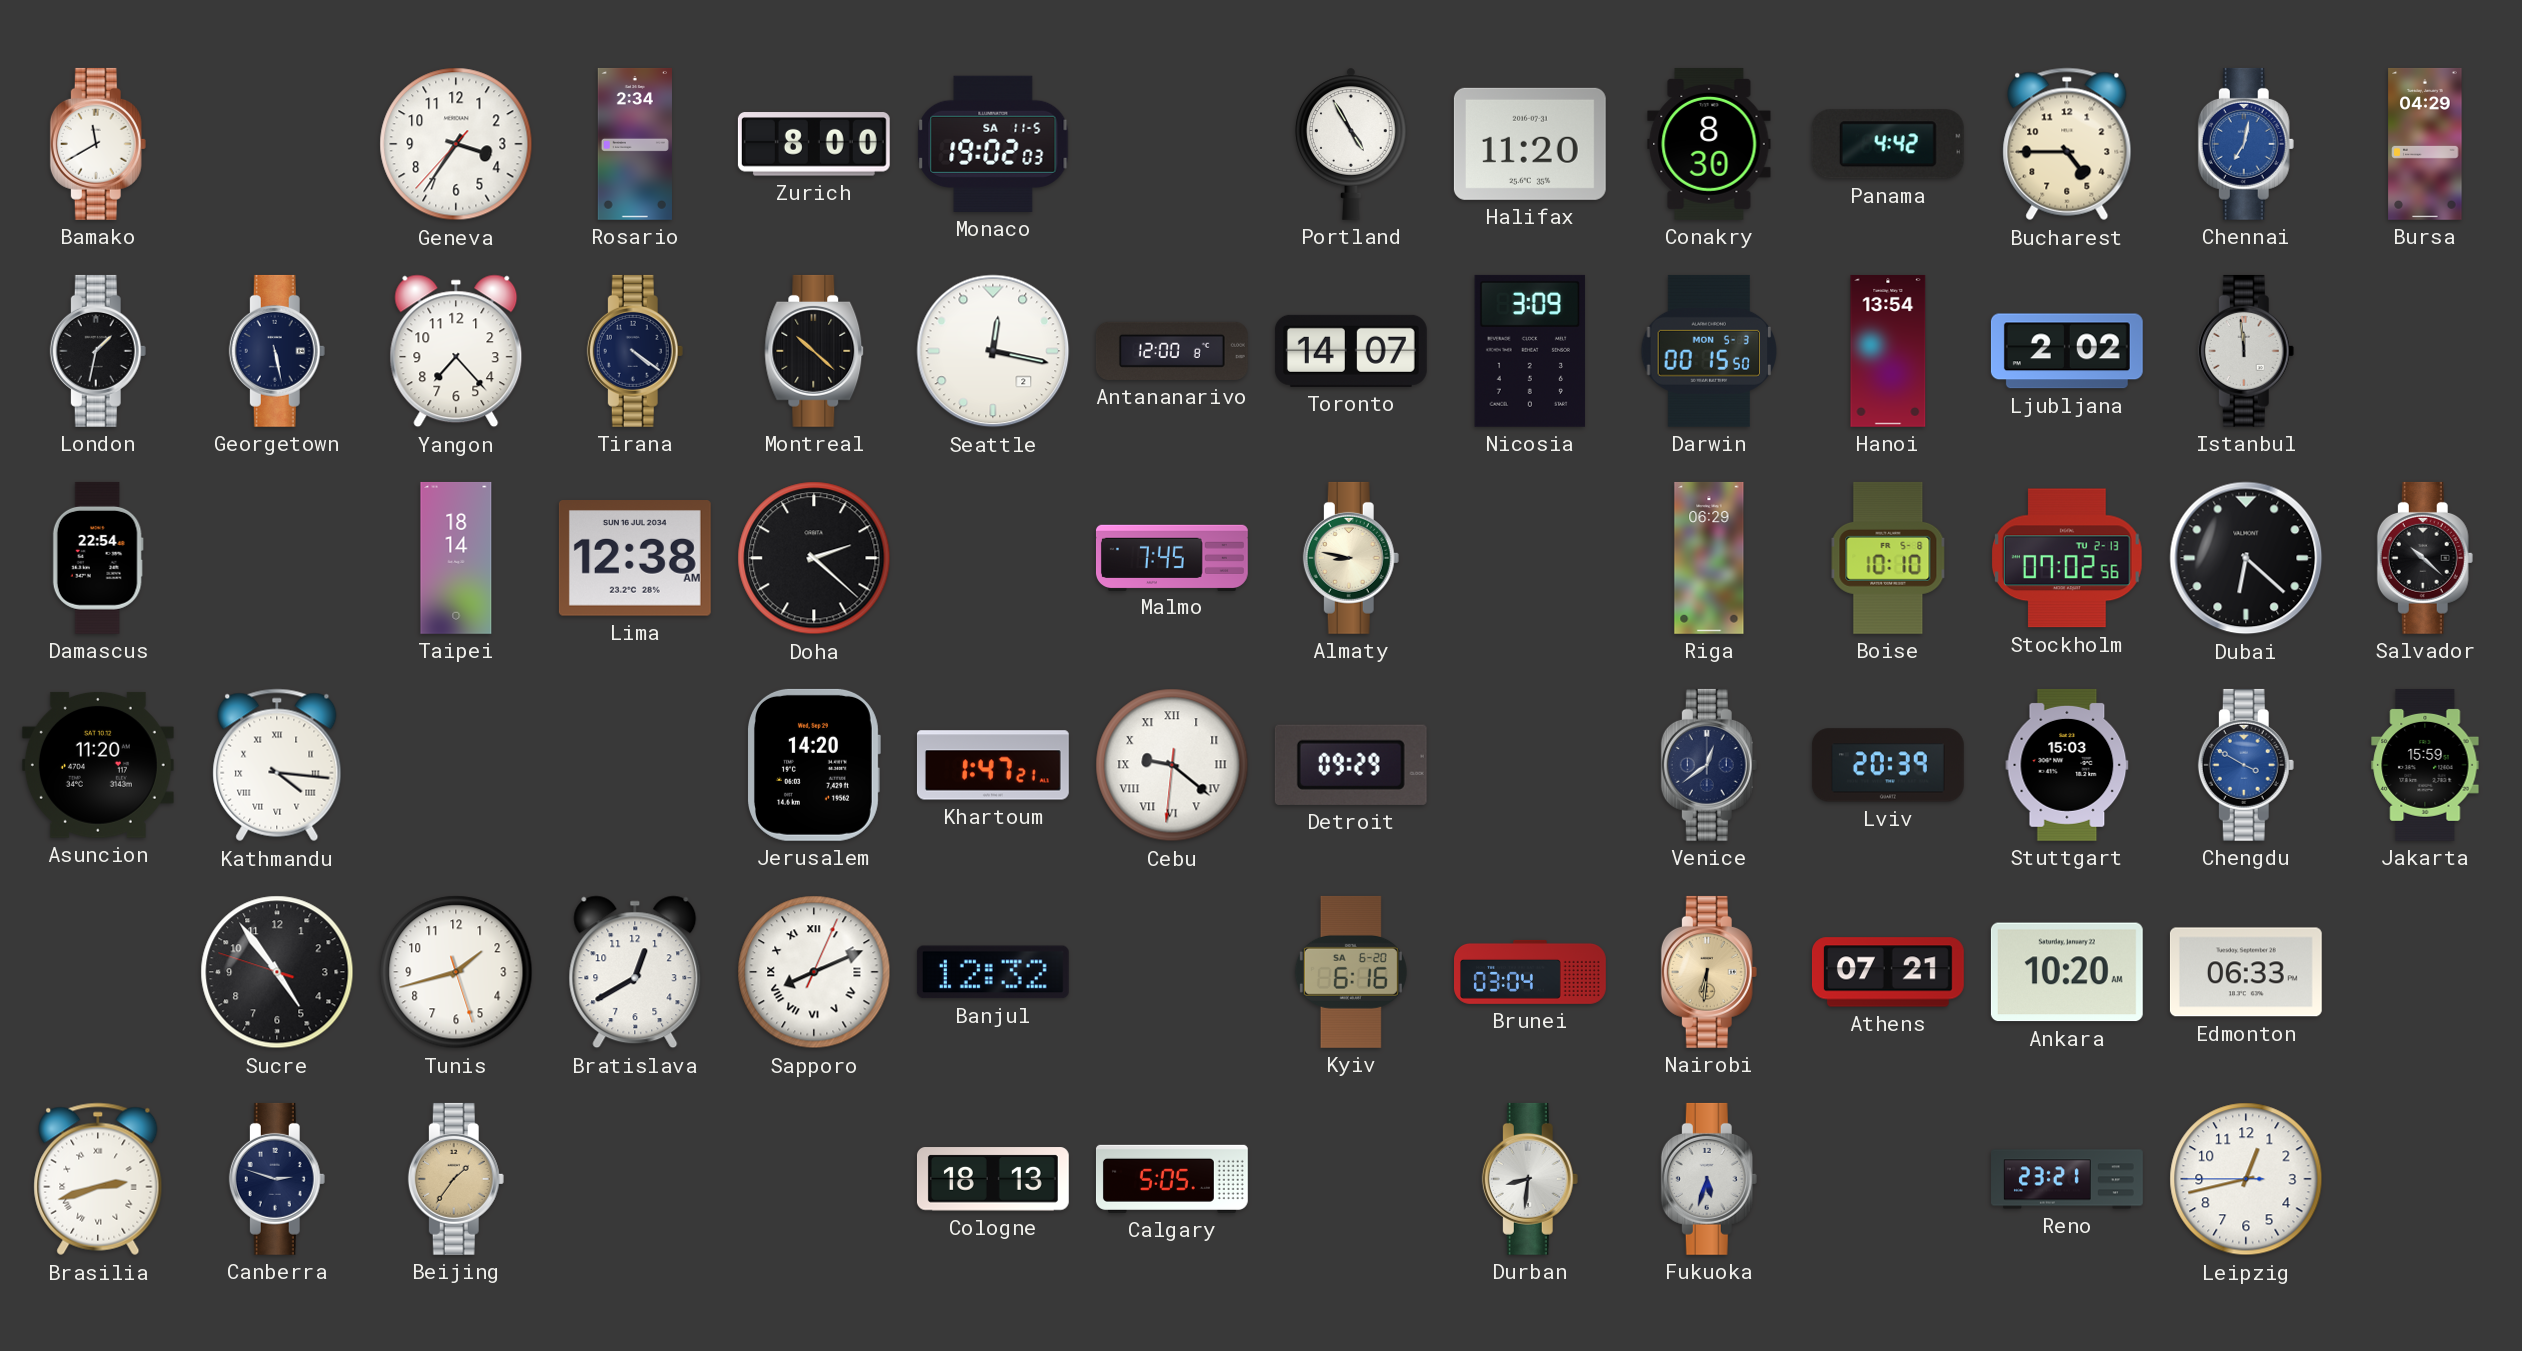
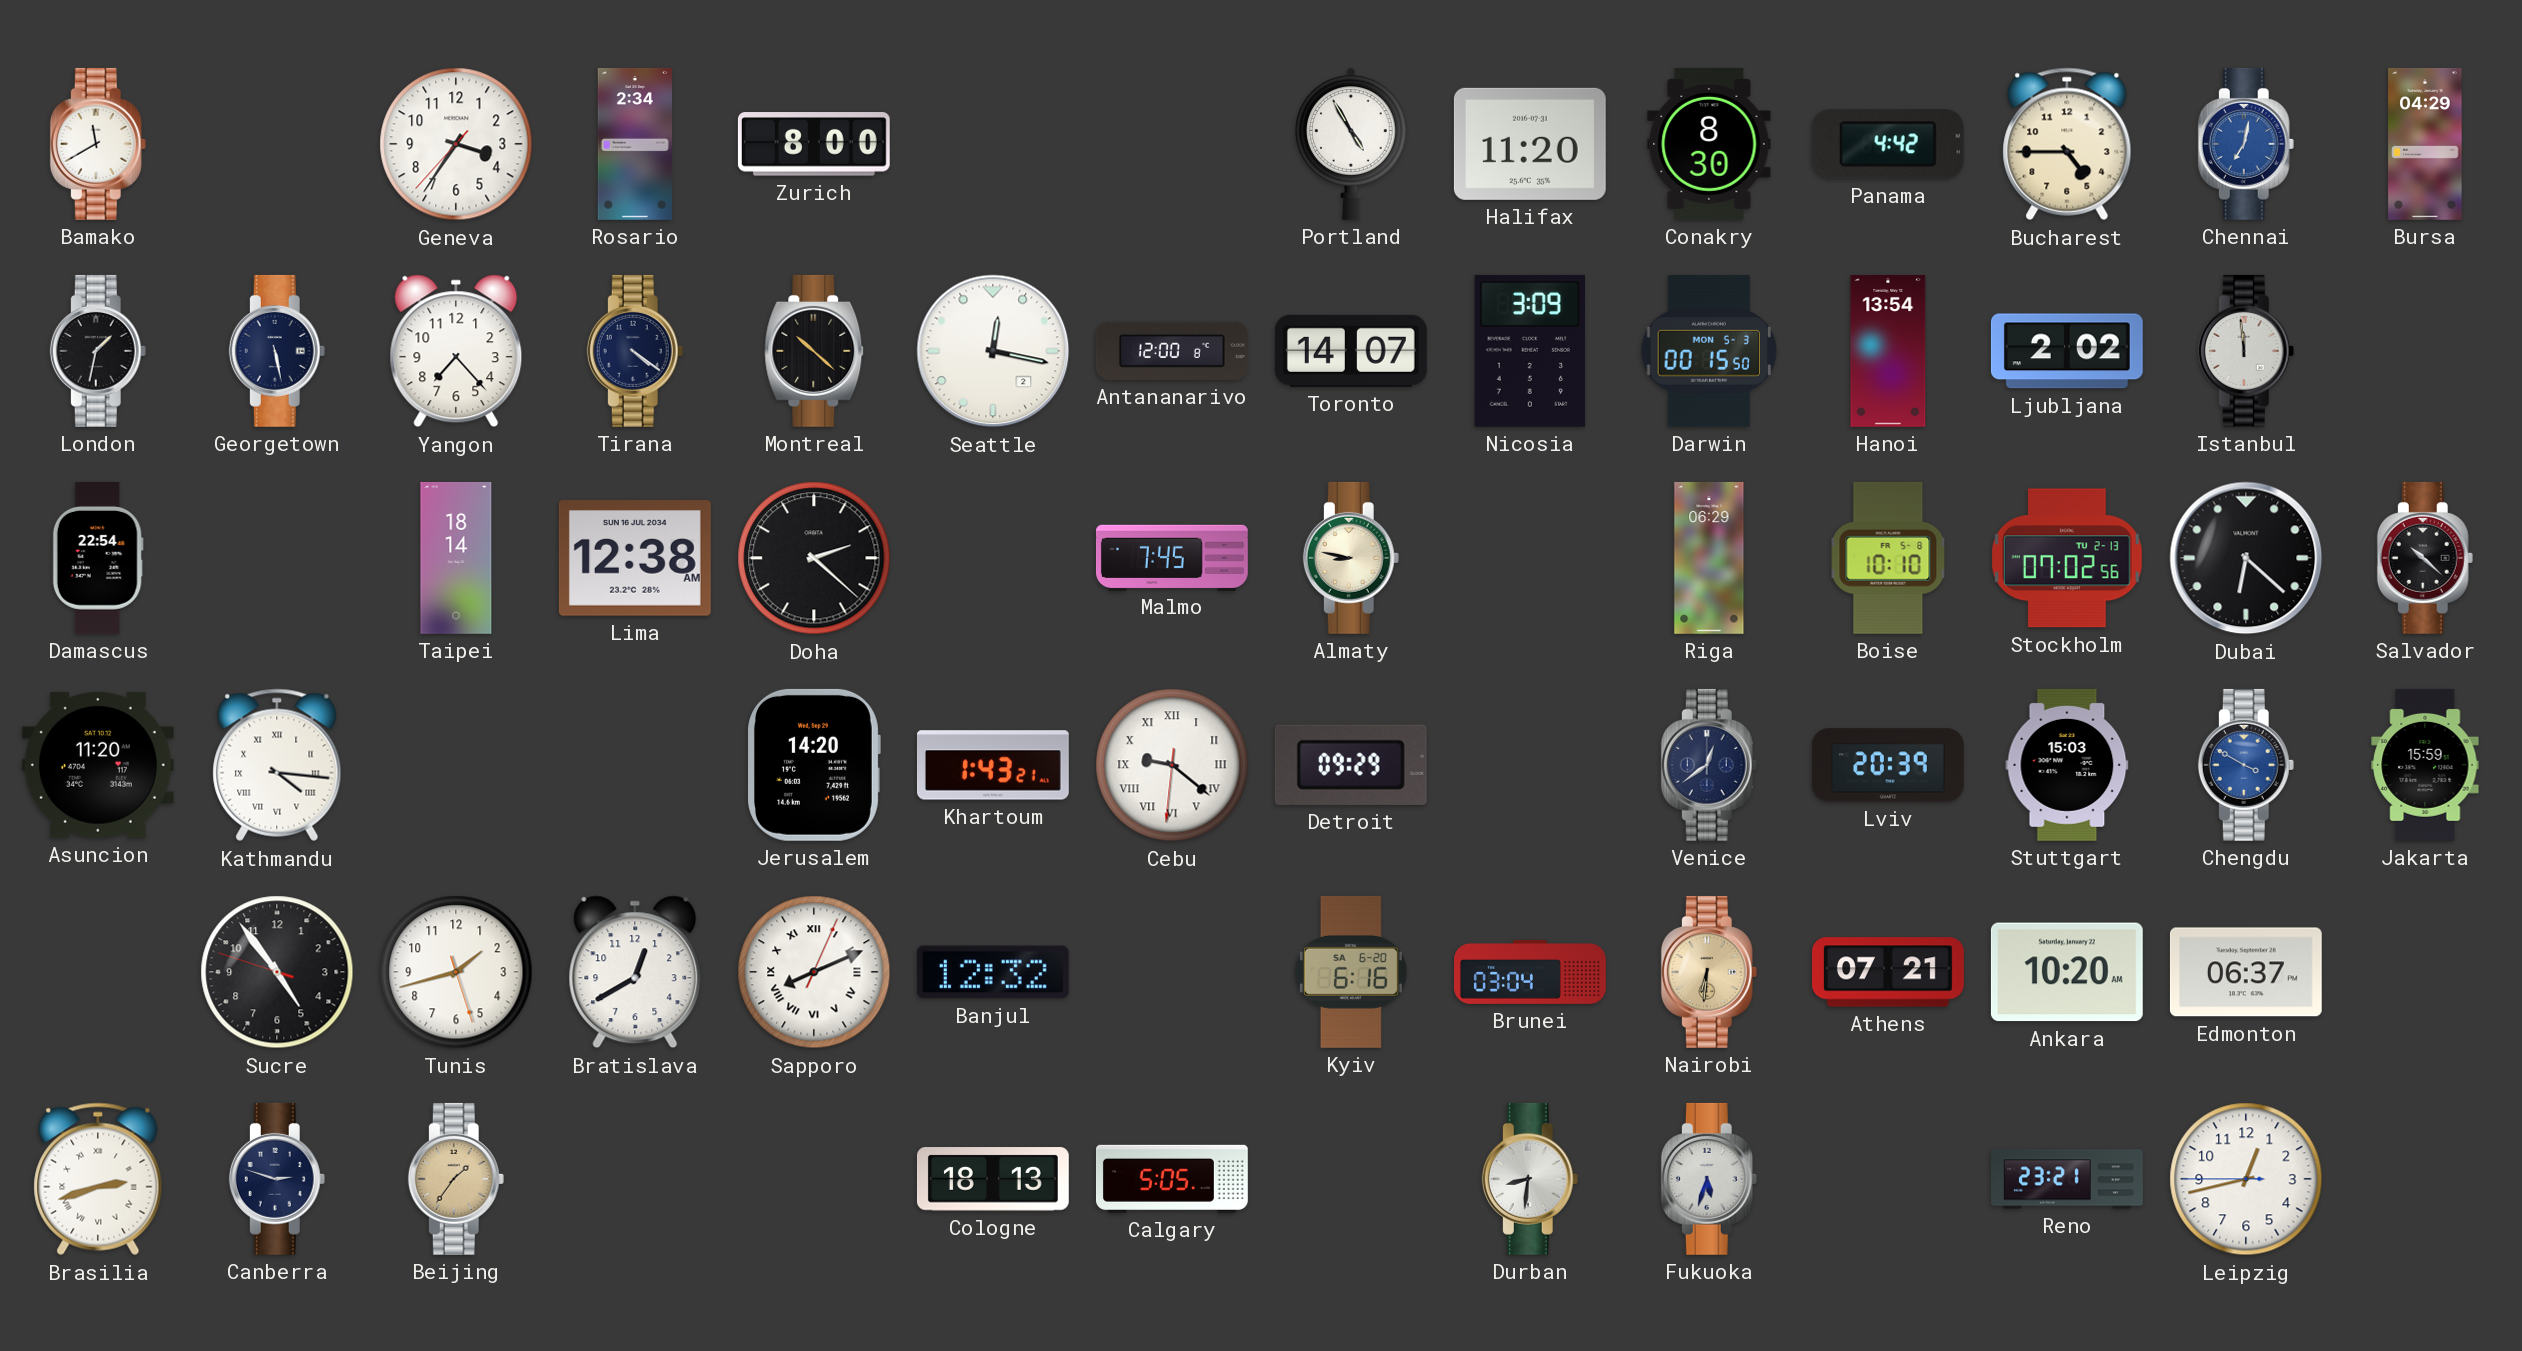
Monaco: 19:02 -> none (993, 144)
Khartoum: 1:47 -> 1:43 (993, 765)
Edmonton: 06:33 -> 06:37 (2246, 972)
